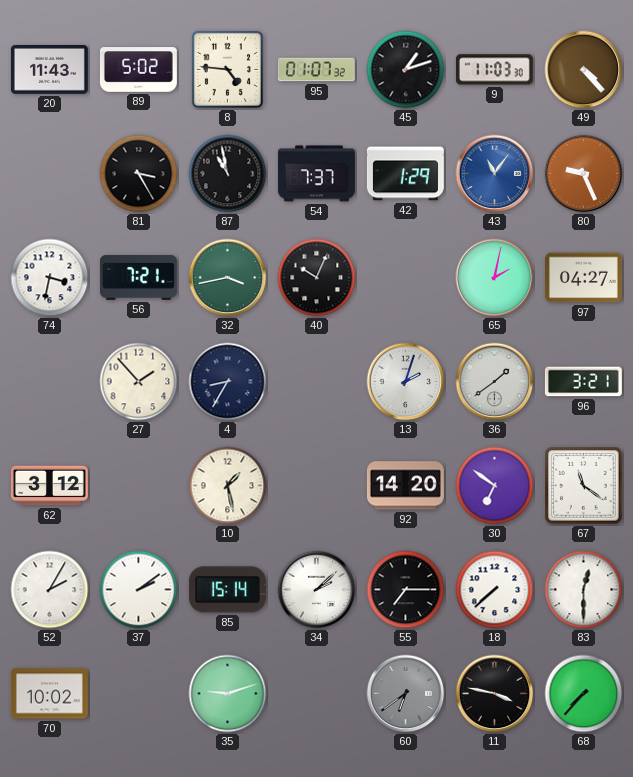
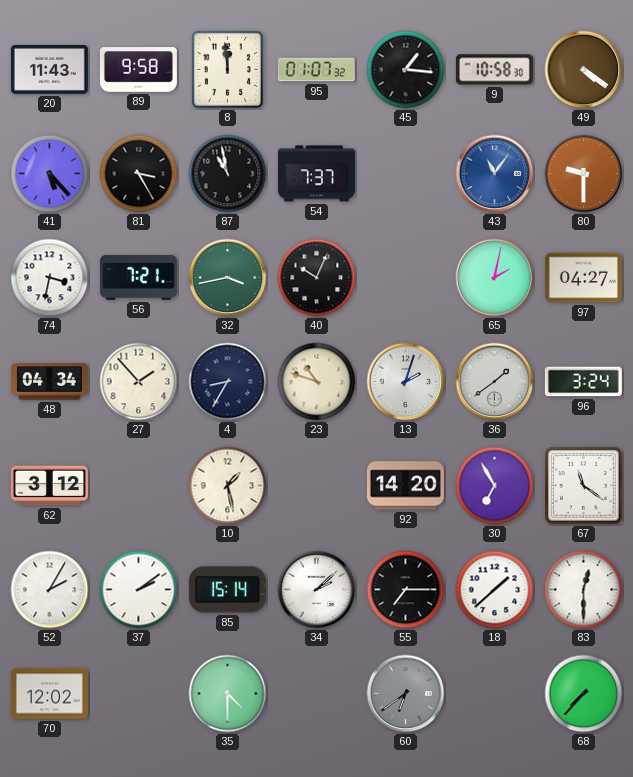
89: 5:02 -> 9:58 (138, 70)
8: 4:46 -> 11:59 (227, 69)
45: 1:12 -> 1:16 (406, 70)
9: 11:03 -> 10:58 (494, 70)
49: 4:23 -> 4:21 (584, 70)
41: none -> 5:23 (50, 174)
42: 1:29 -> none (405, 174)
80: 9:26 -> 9:30 (584, 174)
48: none -> 04:34 (49, 382)
23: none -> 10:48 (317, 382)
96: 3:21 -> 3:24 (583, 382)
30: 6:51 -> 6:55 (495, 486)
18: 7:38 -> 1:38 (495, 590)
70: 10:02 -> 12:02 (49, 694)
35: 9:12 -> 4:30 (228, 694)
11: 3:47 -> none (495, 694)
